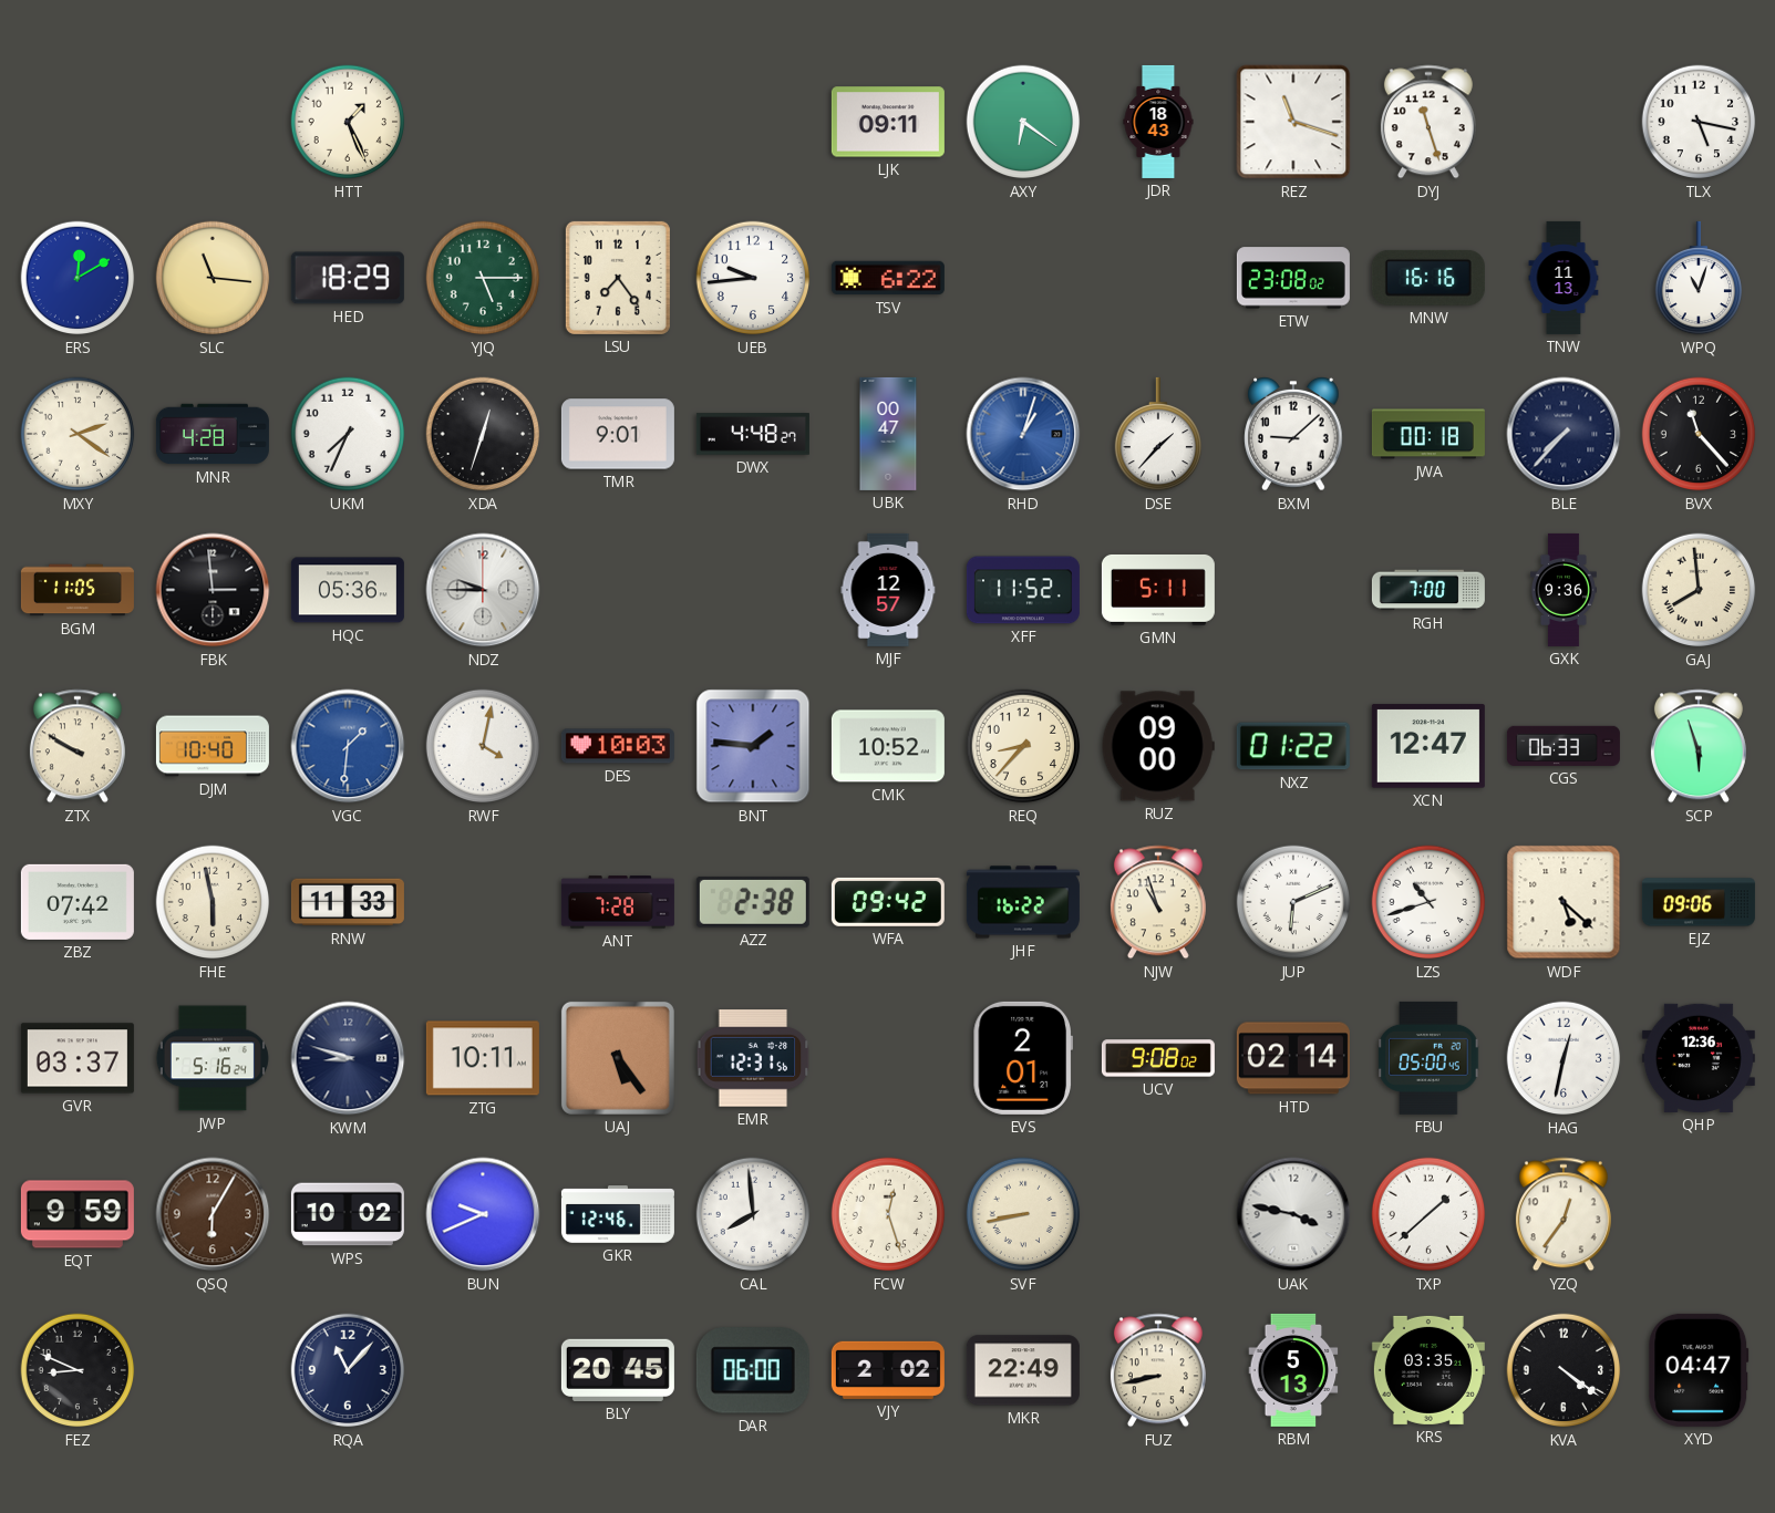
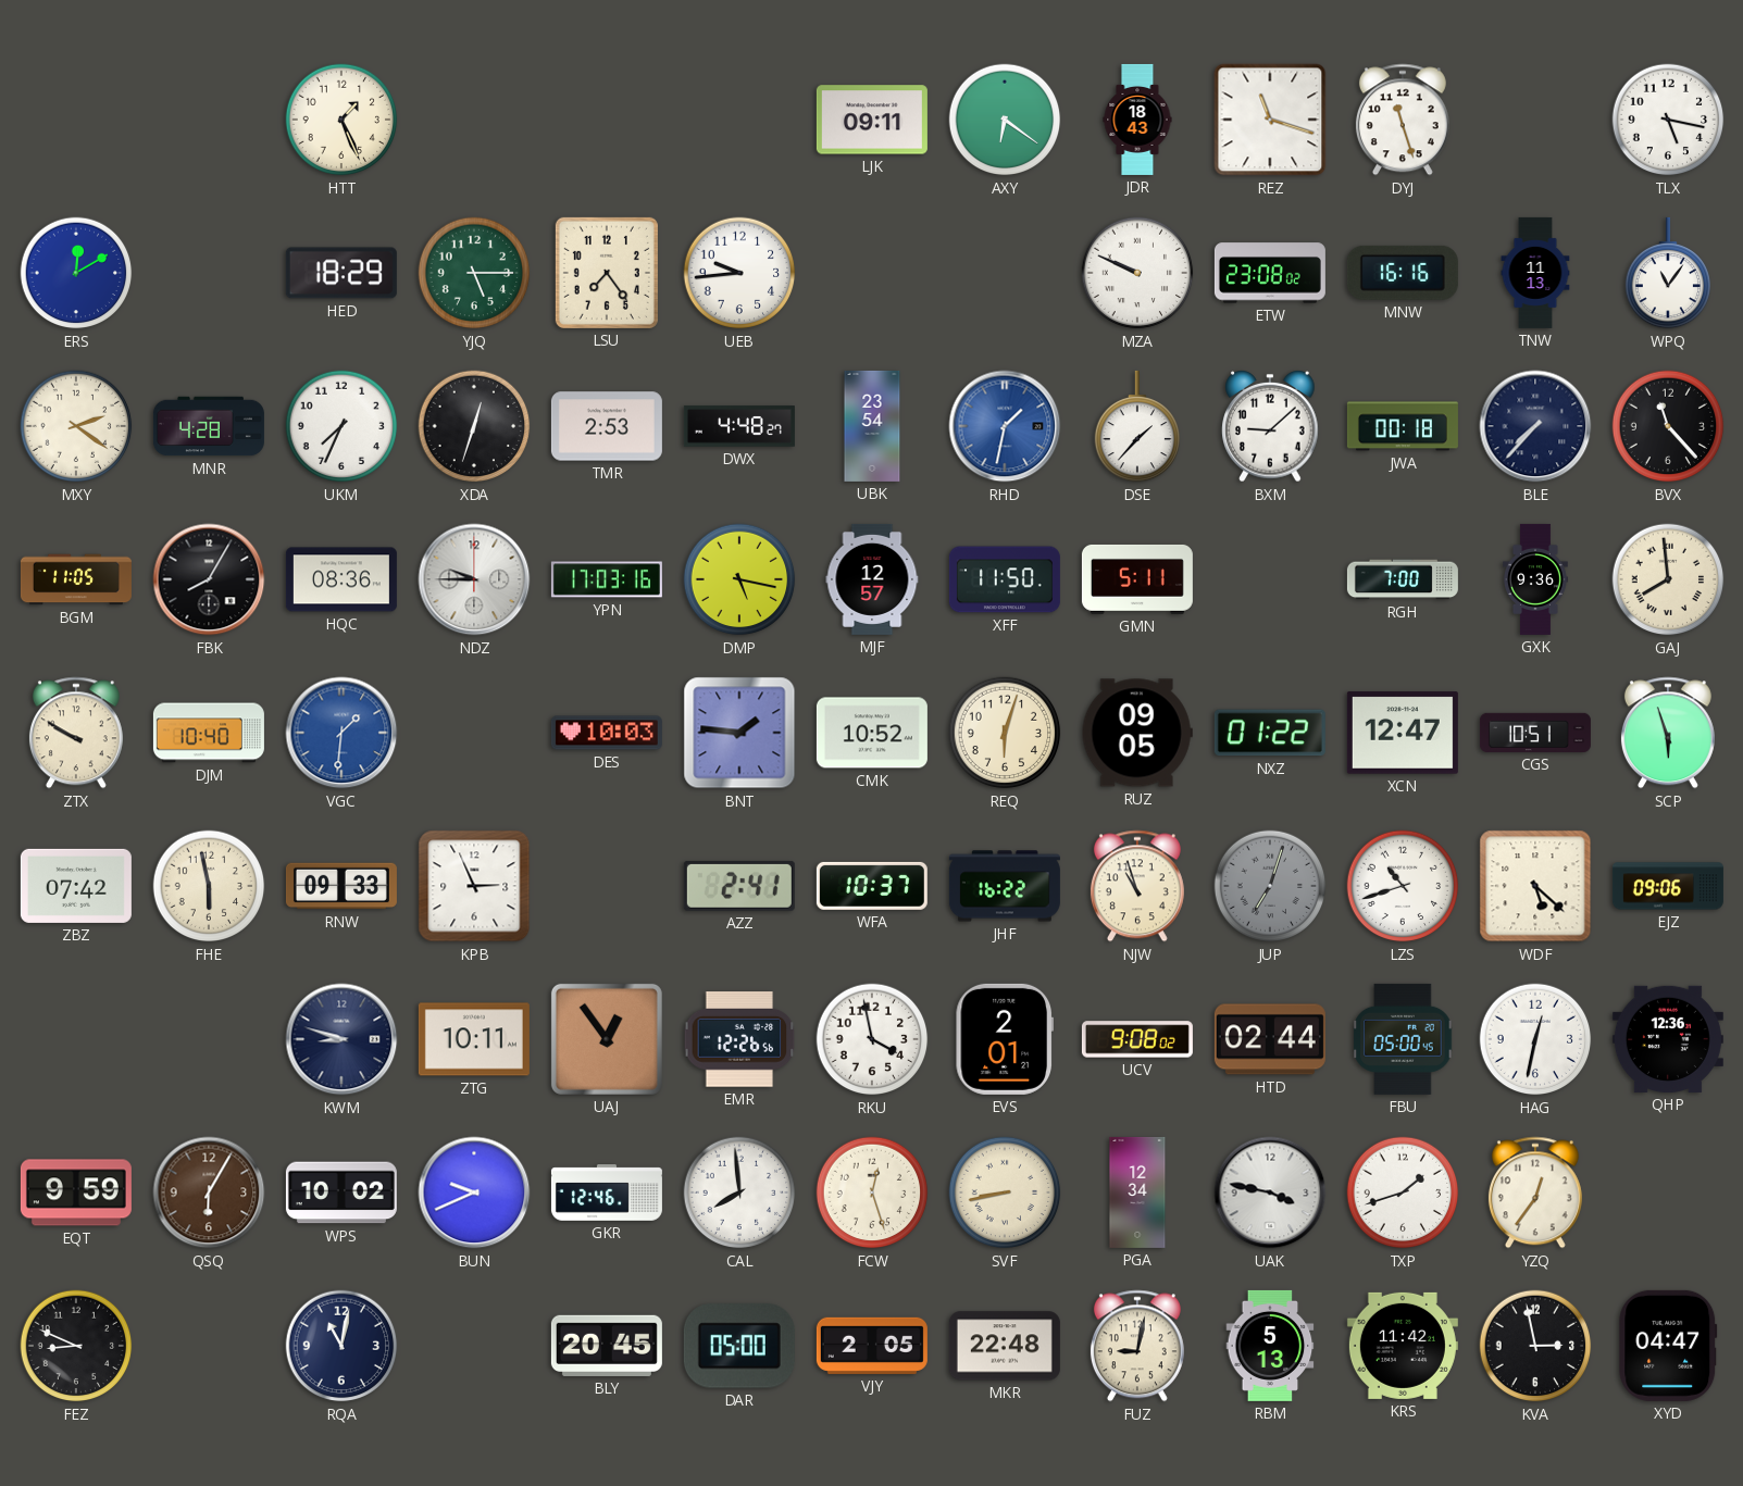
SLC: 11:16 -> none (213, 278)
TSV: 6:22 -> none (888, 278)
MZA: none -> 9:49 (1137, 273)
WPQ: 11:03 -> 11:06 (1668, 273)
TMR: 9:01 -> 2:53 (607, 426)
UBK: 00:47 -> 23:54 (872, 426)
RHD: 1:03 -> 1:32 (1005, 426)
FBK: 2:59 -> 8:05 (209, 579)
HQC: 05:36 -> 08:36 (341, 579)
YPN: none -> 17:03 (607, 579)
DMP: none -> 5:17 (739, 579)
XFF: 11:52 -> 11:50 (1005, 579)
RWF: 4:02 -> none (483, 746)
REQ: 8:37 -> 6:03 (1005, 733)
RUZ: 09:00 -> 09:05 (1137, 733)
CGS: 06:33 -> 10:51 (1535, 733)
RNW: 11:33 -> 09:33 (341, 886)
KPB: none -> 2:56 (474, 886)
ANT: 7:28 -> none (618, 902)
AZZ: 2:38 -> 2:41 (739, 886)
WFA: 09:42 -> 10:37 (872, 886)
JUP: 6:11 -> 7:03 (1270, 886)
JUP dial: white -> grey (1270, 886)
GVR: 03:37 -> none (78, 1058)
JWP: 5:16 -> none (213, 1058)
UAJ: 5:24 -> 12:54 (607, 1039)
EMR: 12:31 -> 12:26 (739, 1039)
RKU: none -> 3:58 (872, 1039)
HTD: 02:14 -> 02:44 (1270, 1039)
PGA: none -> 12:34 (1137, 1192)
TXP: 1:38 -> 1:42 (1403, 1192)
RQA: 11:07 -> 11:02 (341, 1346)
DAR: 06:00 -> 05:00 (739, 1346)
VJY: 2:02 -> 2:05 (872, 1346)
MKR: 22:49 -> 22:48 (1005, 1346)
FUZ: 8:43 -> 9:02 (1137, 1346)
KRS: 03:35 -> 11:42 (1403, 1346)
KVA: 4:21 -> 2:58 (1535, 1346)
